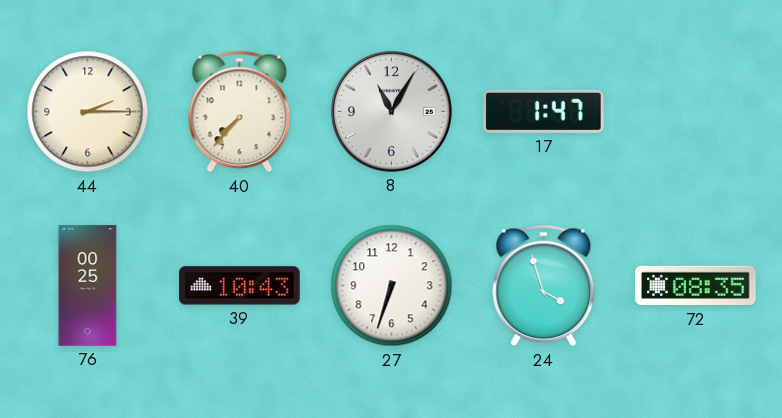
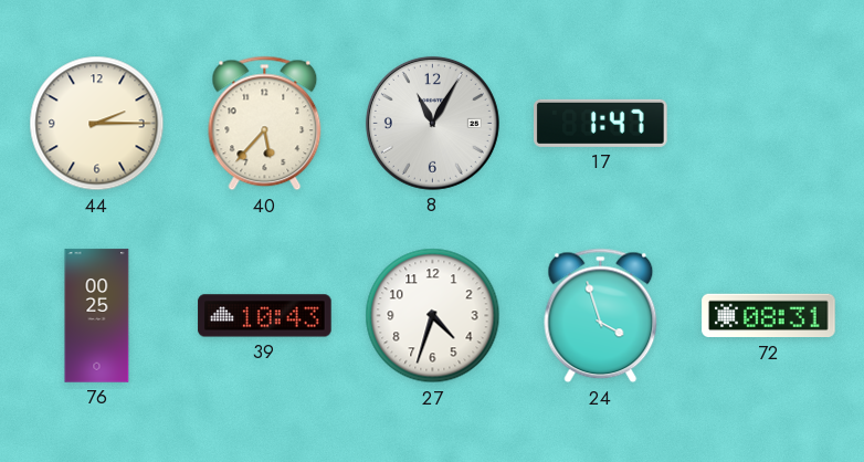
40: 7:37 -> 5:37 (265, 124)
27: 6:33 -> 4:33 (433, 316)
72: 08:35 -> 08:31 (769, 316)
